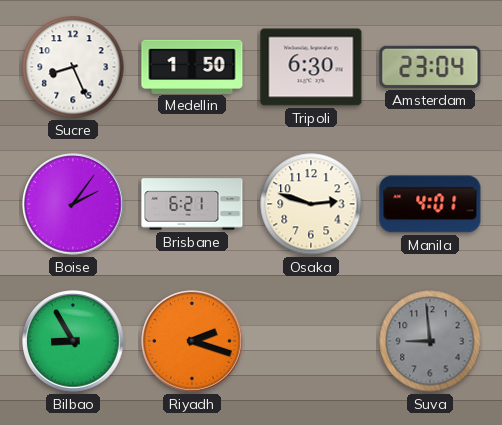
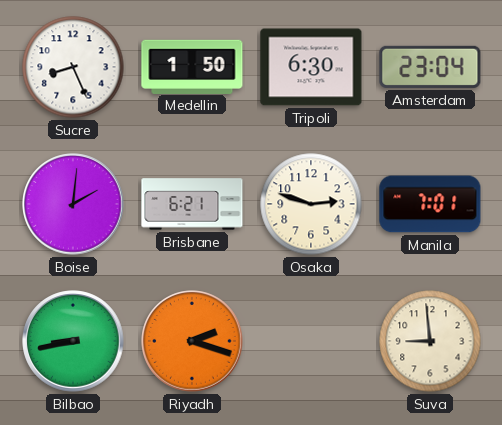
Boise: 2:06 -> 2:01 (73, 204)
Manila: 4:01 -> 7:01 (430, 204)
Bilbao: 8:55 -> 8:43 (73, 341)
Suva dial: grey -> cream (430, 341)
